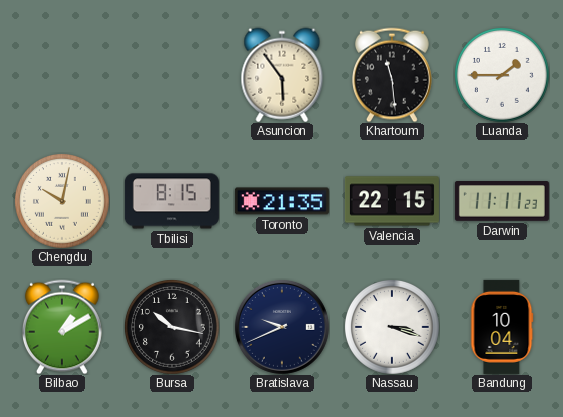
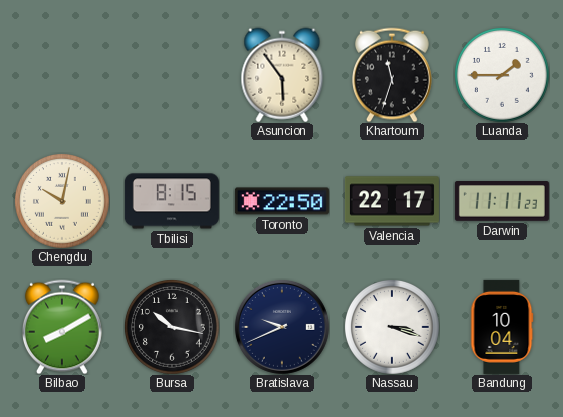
Khartoum: 11:29 -> 11:33 (393, 75)
Toronto: 21:35 -> 22:50 (282, 201)
Valencia: 22:15 -> 22:17 (392, 201)
Bilbao: 1:10 -> 8:10 (63, 327)
